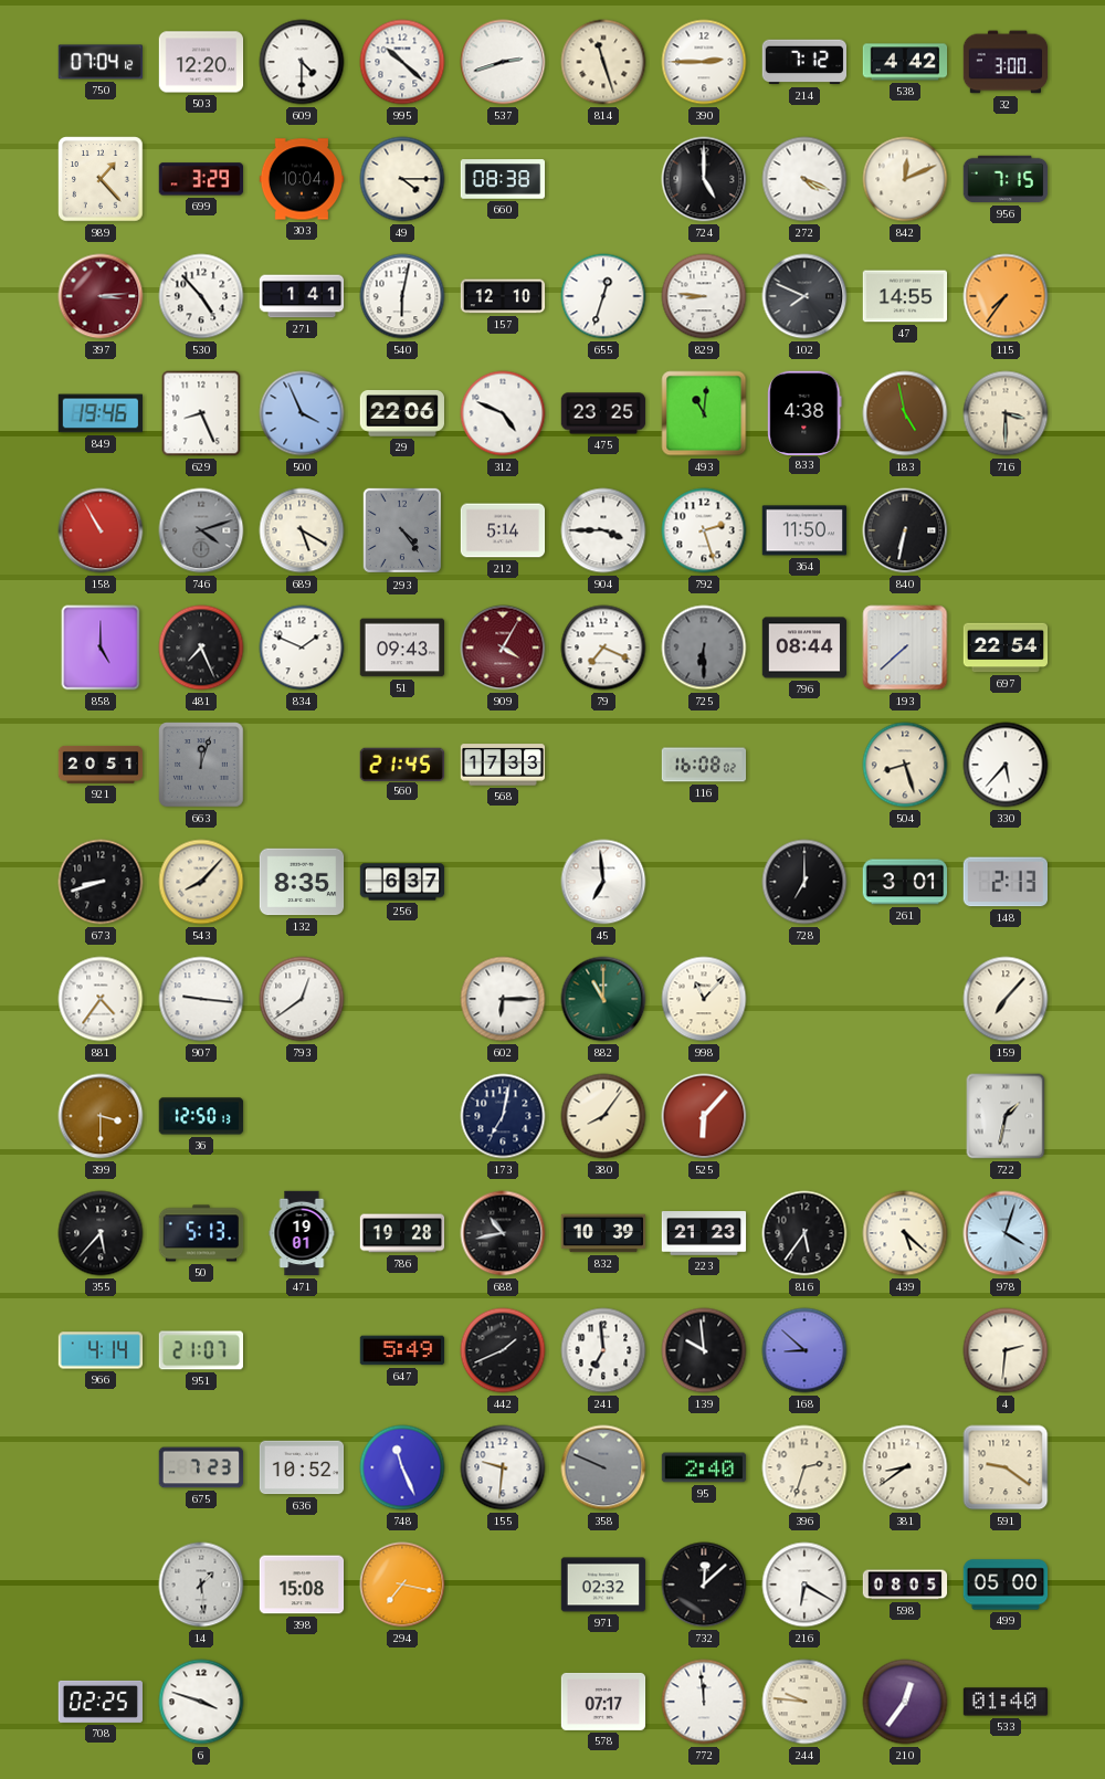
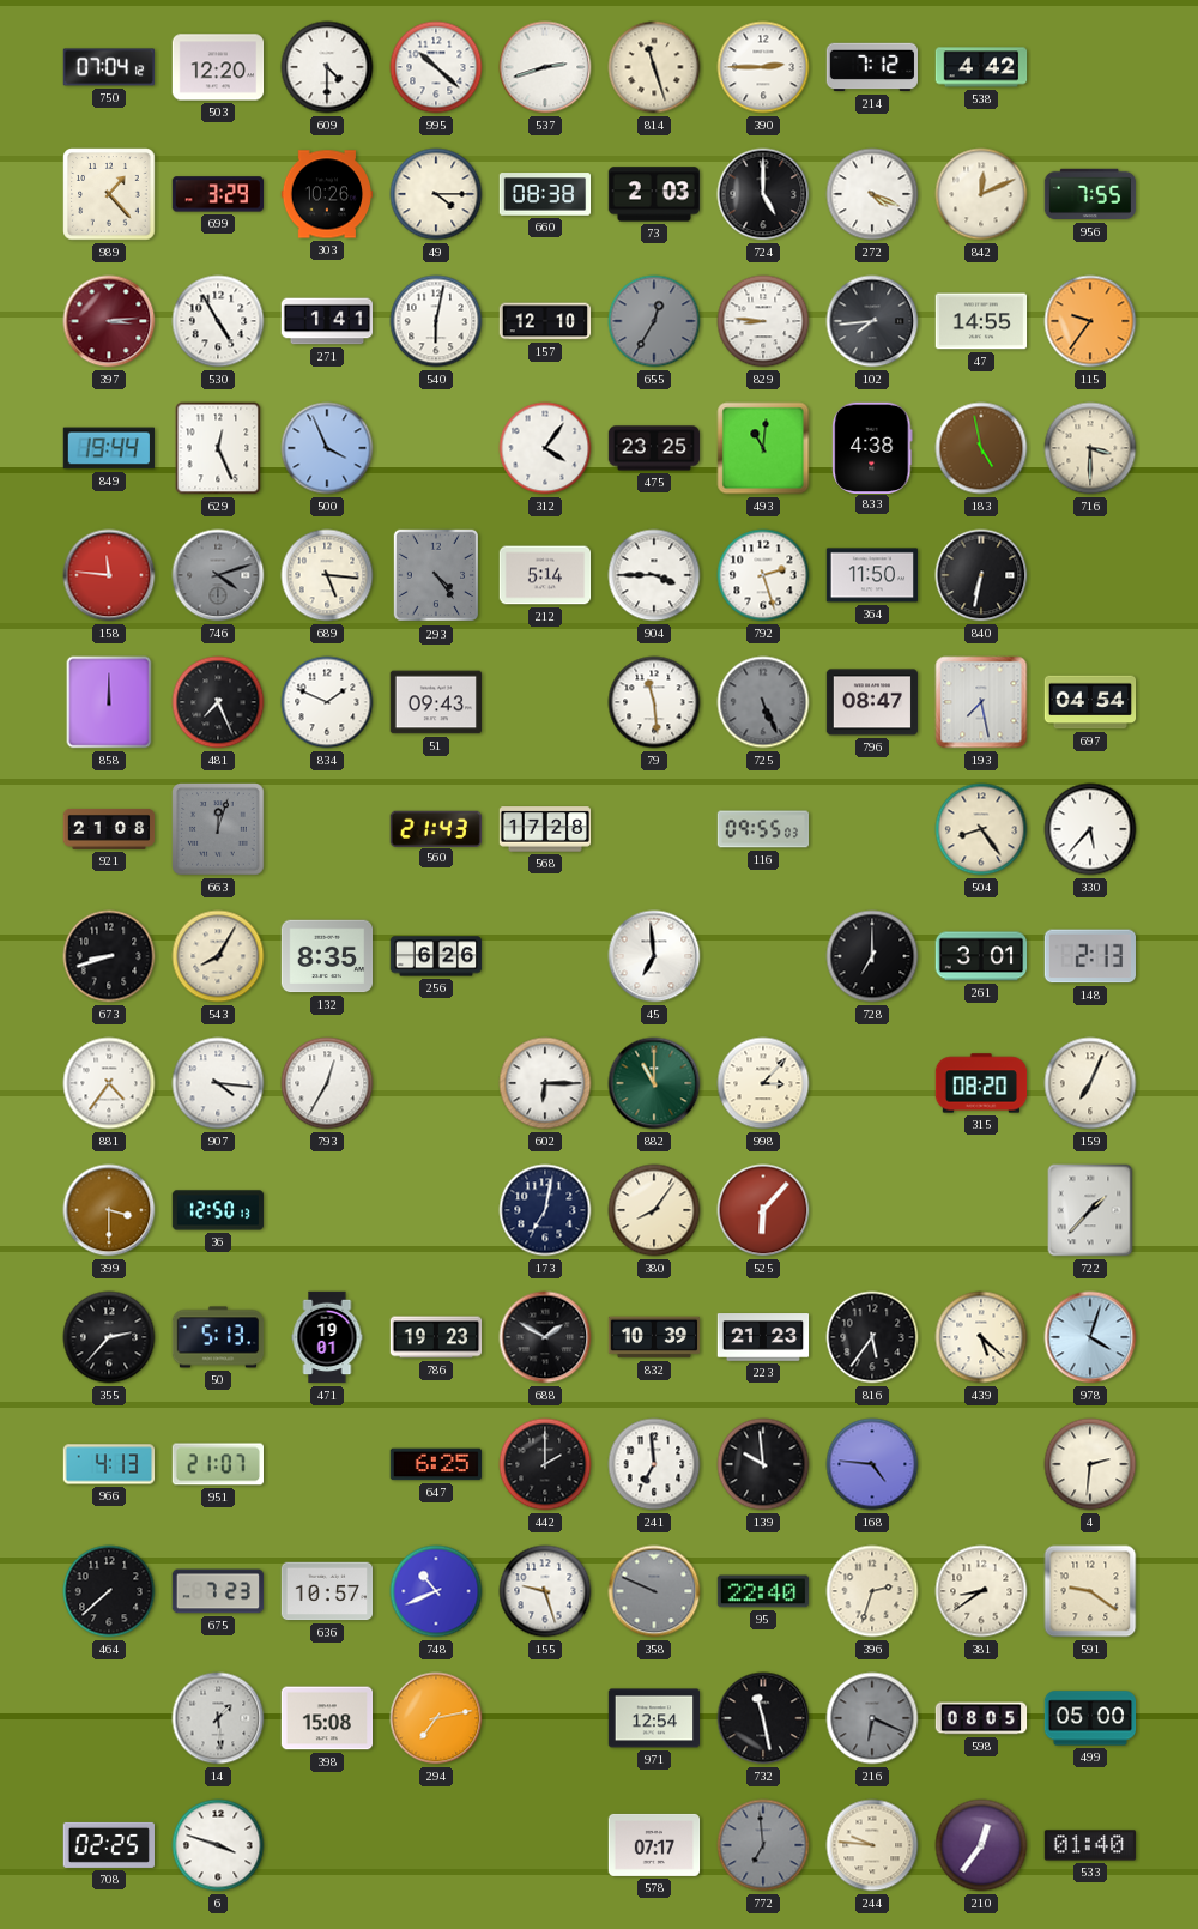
32: 3:00 -> none (1006, 62)
303: 10:04 -> 10:26 (327, 194)
73: none -> 2:03 (653, 194)
956: 7:15 -> 7:55 (1090, 194)
530: 4:53 -> 4:55 (218, 321)
655: 12:33 -> 12:35 (654, 321)
655 dial: white -> grey (654, 321)
102: 7:49 -> 7:44 (872, 321)
115: 7:36 -> 9:36 (1090, 321)
849: 19:46 -> 19:44 (109, 448)
629: 8:26 -> 12:26 (218, 448)
29: 22:06 -> none (402, 413)
312: 4:49 -> 4:06 (545, 448)
158: 10:55 -> 11:46 (109, 575)
689: 5:20 -> 5:16 (327, 575)
858: 5:00 -> 12:00 (109, 702)
909: 4:05 -> none (503, 648)
79: 7:19 -> 11:29 (654, 702)
725: 6:30 -> 5:26 (763, 702)
796: 08:44 -> 08:47 (872, 702)
193: 7:38 -> 7:28 (981, 702)
697: 22:54 -> 04:54 (1090, 702)
921: 20:51 -> 21:08 (109, 829)
560: 21:45 -> 21:43 (435, 828)
568: 17:33 -> 17:28 (545, 829)
116: 16:08 -> 09:55 (763, 829)
504: 8:27 -> 8:24 (981, 829)
543: 8:07 -> 8:05 (218, 956)
256: 6:37 -> 6:26 (436, 956)
907: 9:16 -> 4:16 (218, 1083)
793: 12:39 -> 12:35 (327, 1083)
998: 11:07 -> 3:07 (763, 1083)
315: none -> 08:20 (981, 1083)
159: 7:07 -> 7:04 (1090, 1083)
722: 1:32 -> 1:37 (1090, 1210)
355: 5:37 -> 2:37 (109, 1337)
786: 19:28 -> 19:23 (436, 1337)
688: 10:43 -> 1:50 (545, 1337)
966: 4:14 -> 4:13 (109, 1464)
647: 5:49 -> 6:25 (436, 1464)
442: 1:41 -> 2:00 (545, 1464)
168: 8:52 -> 4:46 (872, 1464)
464: none -> 7:38 (109, 1591)
636: 10:52 -> 10:57 (327, 1591)
748: 11:26 -> 10:41 (436, 1591)
155: 9:31 -> 9:27 (545, 1591)
95: 2:40 -> 22:40 (763, 1591)
294: 7:17 -> 7:13 (436, 1718)
971: 02:32 -> 12:54 (654, 1718)
732: 12:08 -> 11:28 (763, 1718)
216: 6:20 -> 6:19 (872, 1718)
216 dial: white -> grey (872, 1718)
772: 11:59 -> 6:59 (763, 1845)
772 dial: white -> grey (763, 1845)
